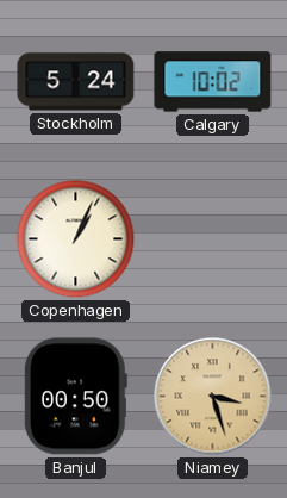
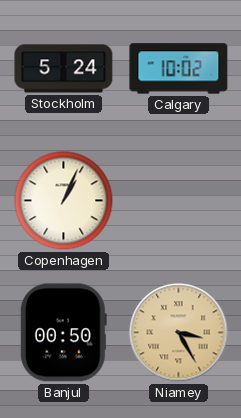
Niamey: 3:27 -> 3:25 (179, 333)
